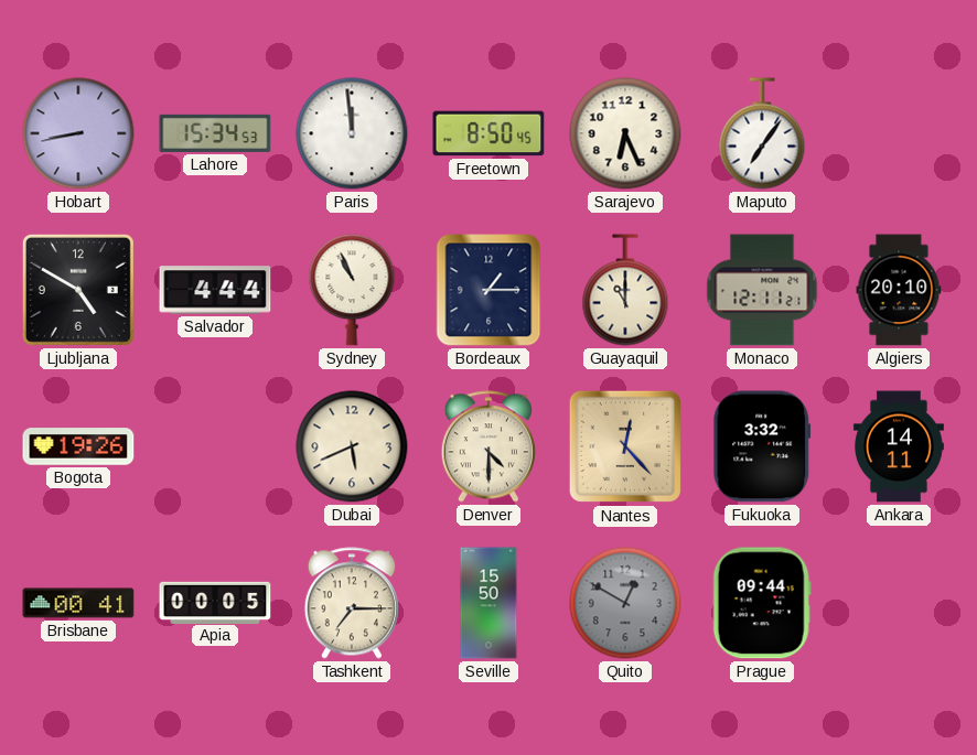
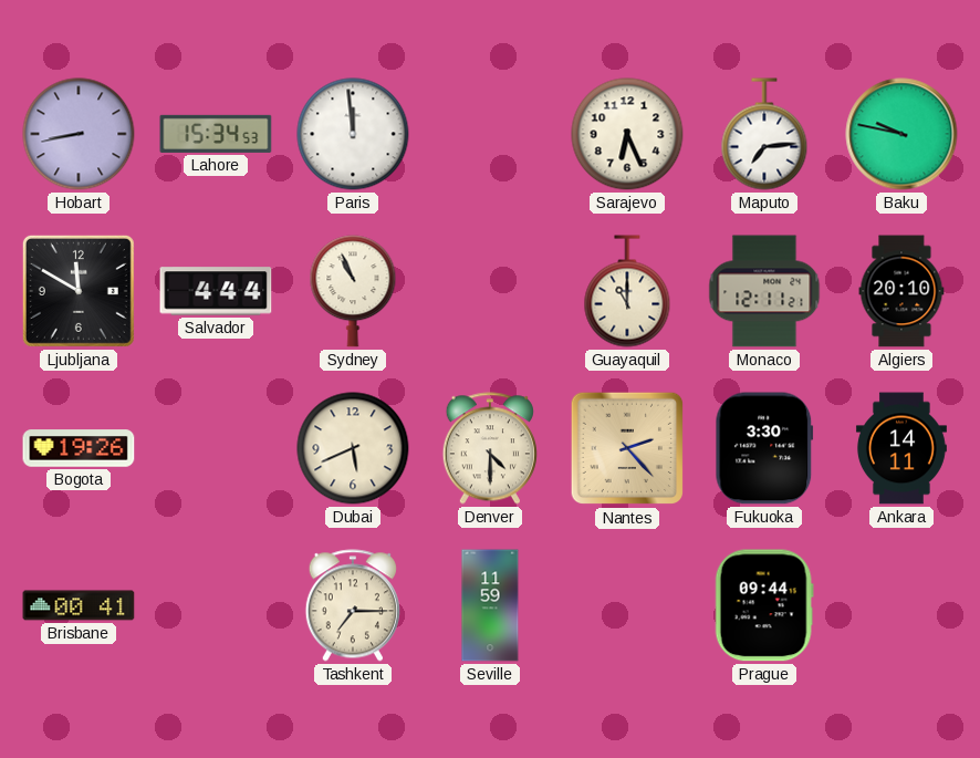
Freetown: 8:50 -> none (488, 133)
Maputo: 7:06 -> 7:14 (764, 134)
Baku: none -> 9:47 (901, 134)
Ljubljana: 4:50 -> 11:50 (79, 291)
Bordeaux: 1:15 -> none (488, 290)
Nantes: 12:23 -> 2:23 (627, 448)
Fukuoka: 3:32 -> 3:30 (764, 448)
Apia: 00:05 -> none (215, 602)
Seville: 15:50 -> 11:59 (490, 605)
Quito: 12:50 -> none (625, 603)
